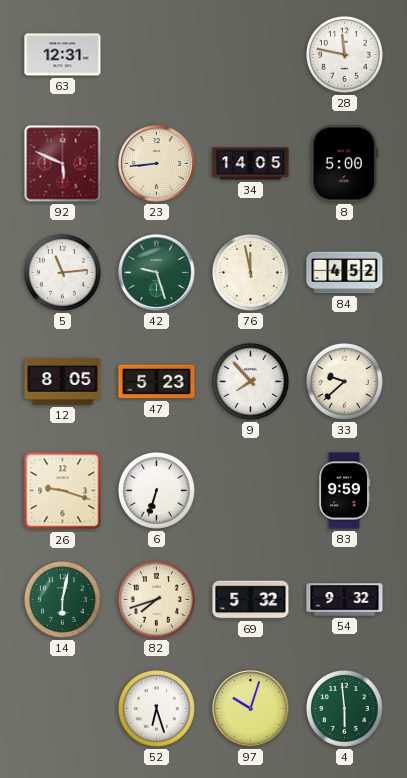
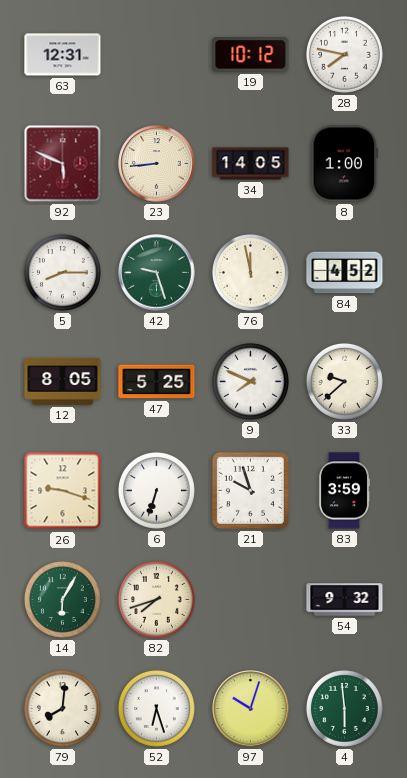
19: none -> 10:12 (251, 55)
28: 11:47 -> 7:47 (344, 54)
8: 5:00 -> 1:00 (345, 164)
5: 11:14 -> 8:15 (62, 272)
47: 5:23 -> 5:25 (157, 382)
9: 7:53 -> 7:49 (250, 381)
21: none -> 9:57 (250, 490)
83: 9:59 -> 3:59 (344, 491)
14: 6:02 -> 6:05 (62, 599)
69: 5:32 -> none (251, 600)
79: none -> 8:01 (62, 708)
